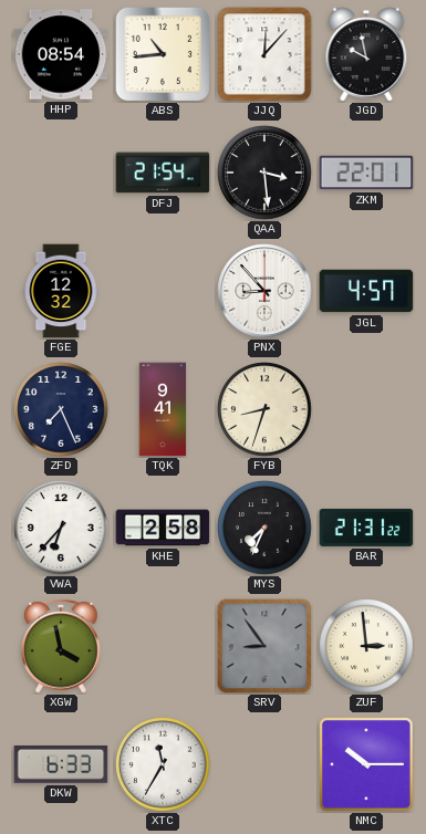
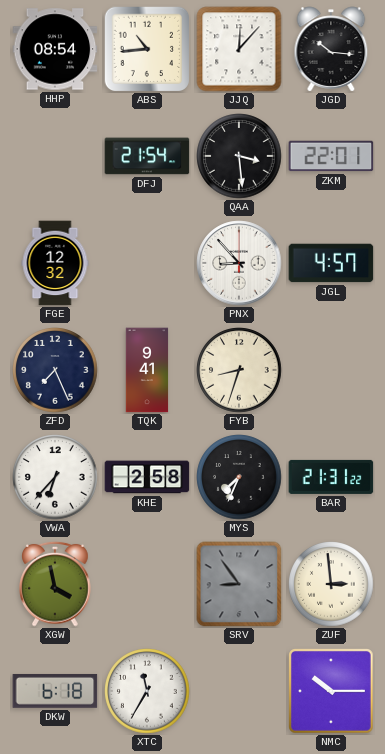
JGD: 9:58 -> 10:16 (331, 49)
DKW: 6:33 -> 6:18 (55, 691)
